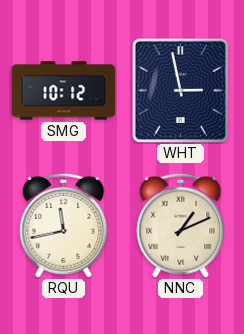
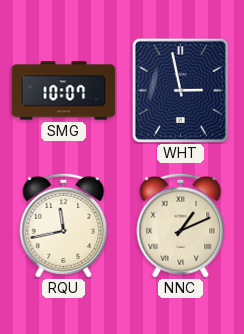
SMG: 10:12 -> 10:07 (64, 91)
